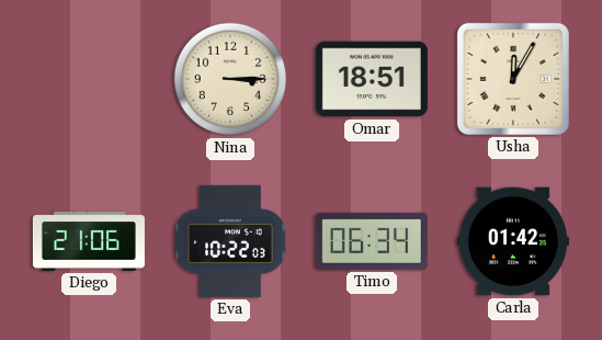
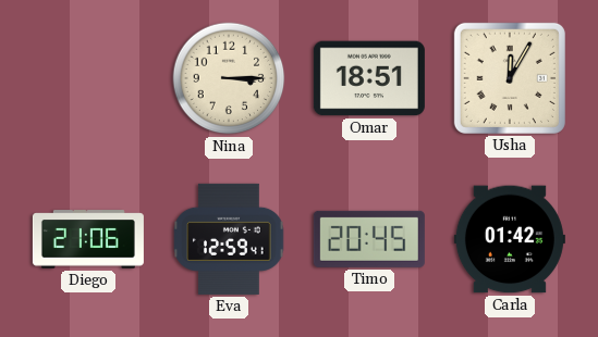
Eva: 10:22 -> 12:59 (229, 239)
Timo: 06:34 -> 20:45 (369, 239)
